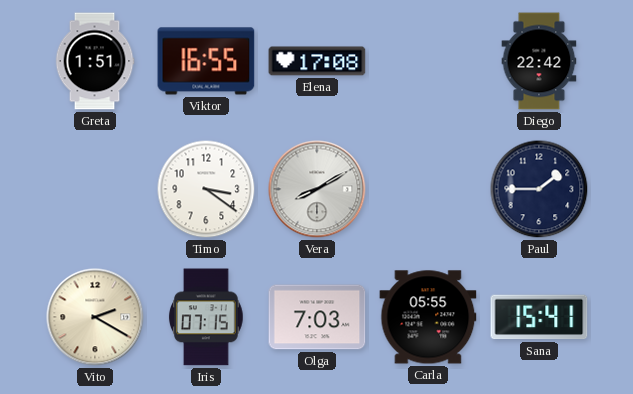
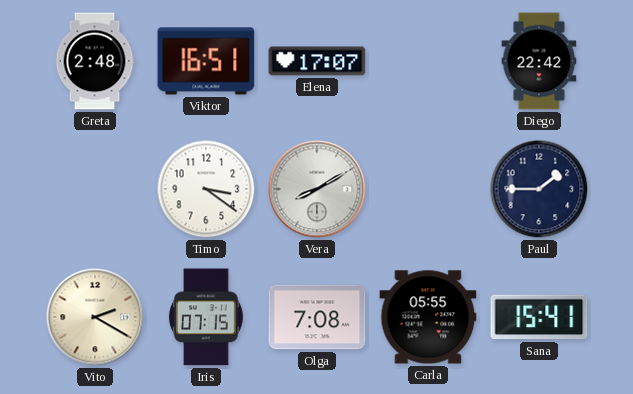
Greta: 1:51 -> 2:48 (95, 61)
Viktor: 16:55 -> 16:51 (206, 61)
Elena: 17:08 -> 17:07 (317, 61)
Olga: 7:03 -> 7:08 (317, 317)
